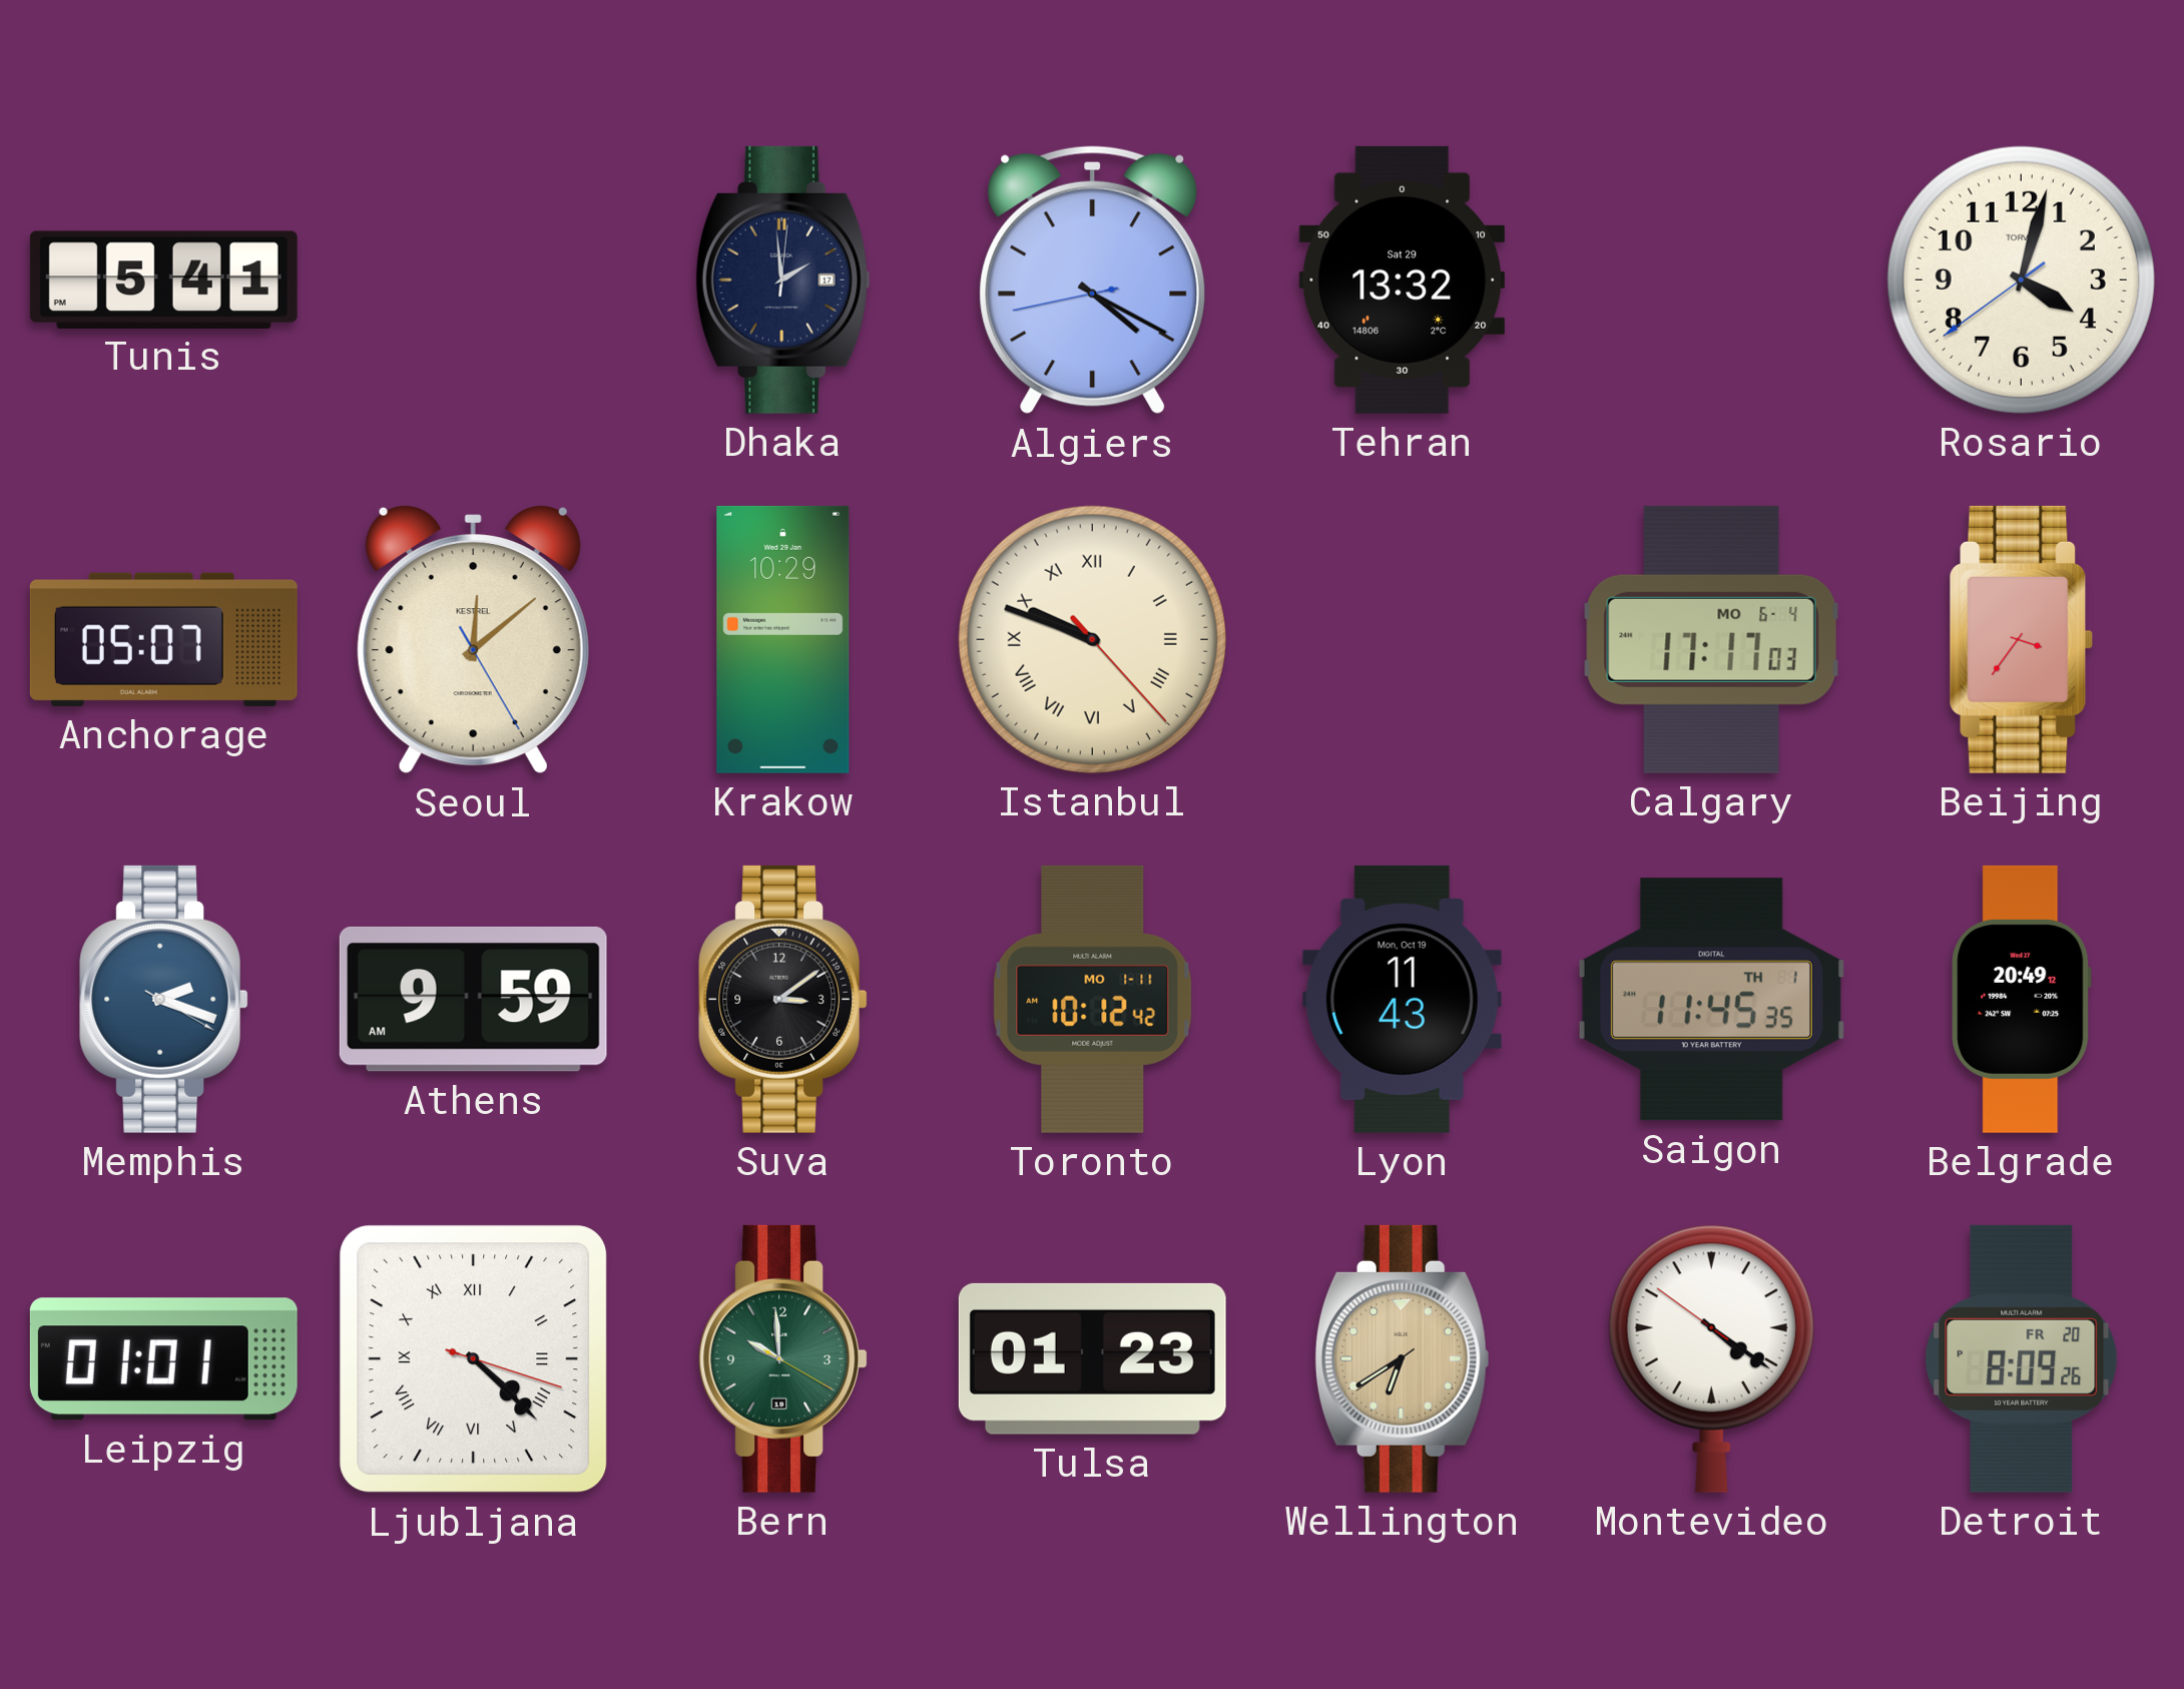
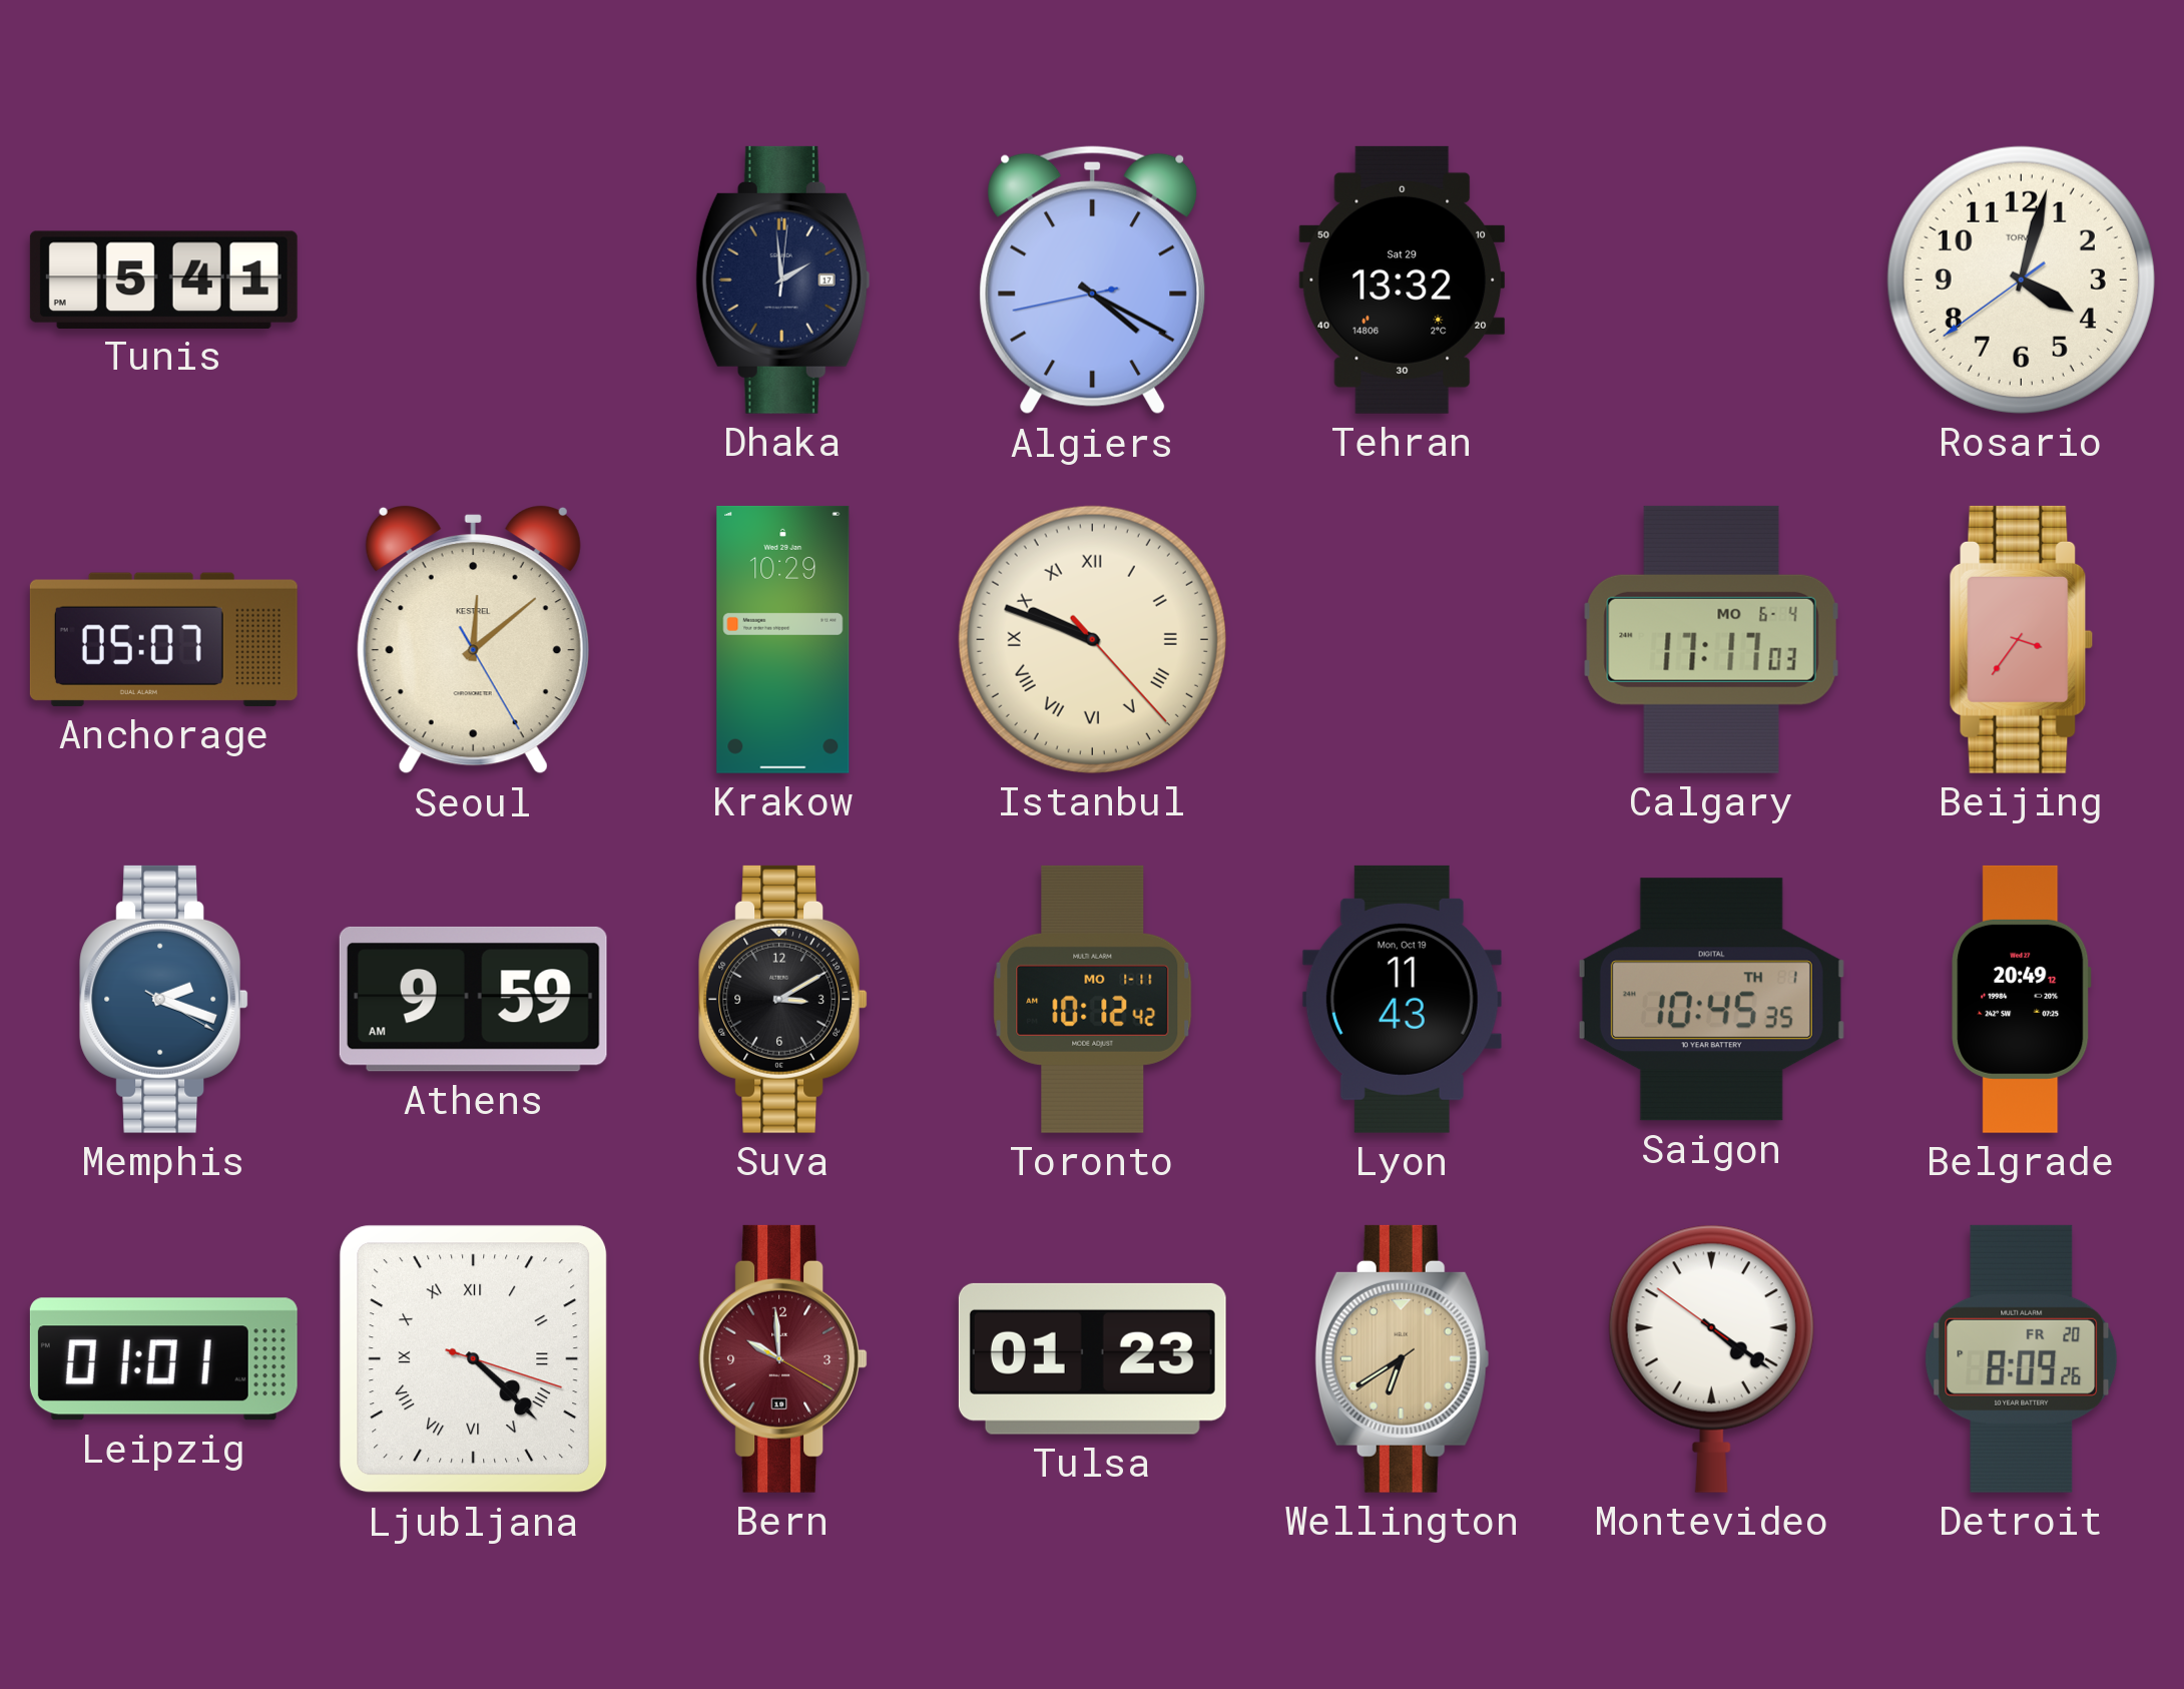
Suva: 3:09 -> 3:10 (782, 999)
Saigon: 11:45 -> 10:45 (1711, 1000)
Bern dial: green -> burgundy (782, 1358)
